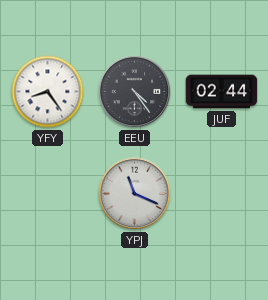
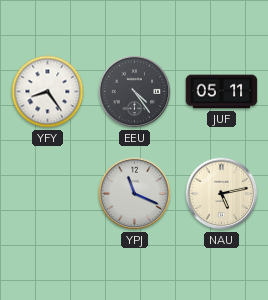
JUF: 02:44 -> 05:11 (222, 92)
NAU: none -> 5:13 (222, 194)
